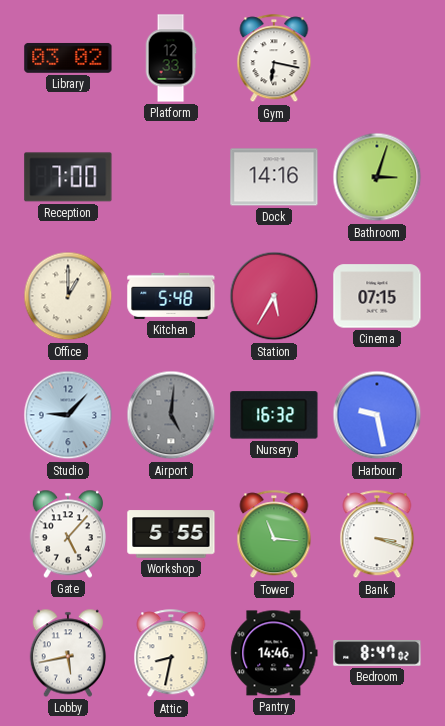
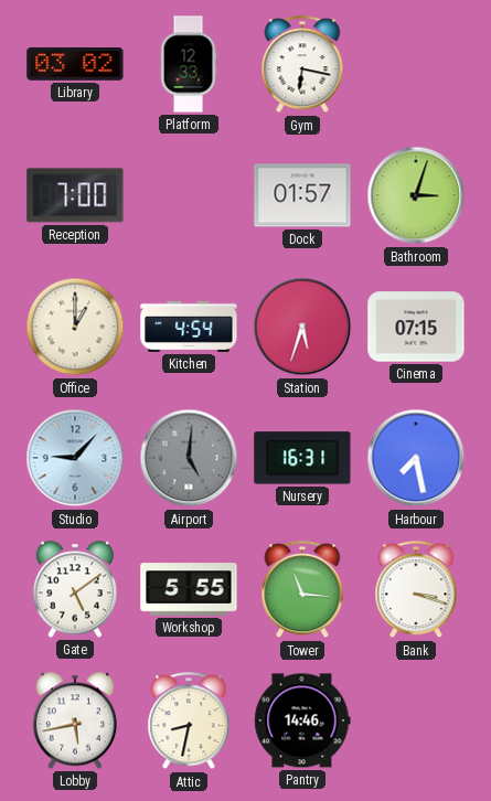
Dock: 14:16 -> 01:57 (302, 195)
Kitchen: 5:48 -> 4:54 (189, 327)
Station: 5:35 -> 5:33 (302, 327)
Nursery: 16:32 -> 16:31 (302, 458)
Harbour: 9:28 -> 7:28 (416, 458)
Gate: 5:07 -> 5:09 (74, 589)
Bedroom: 8:47 -> none (377, 653)
